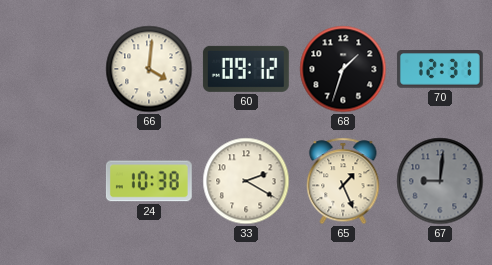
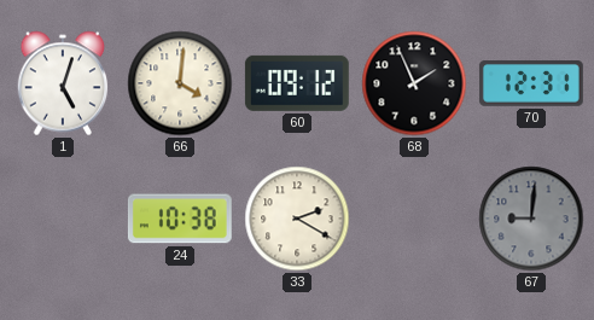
1: none -> 5:03 (63, 83)
68: 1:33 -> 1:56 (414, 83)
65: 1:26 -> none (343, 181)
